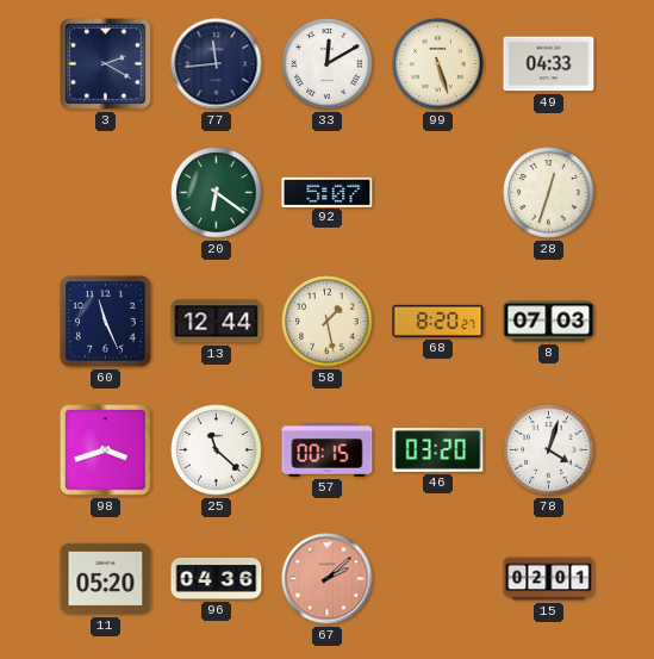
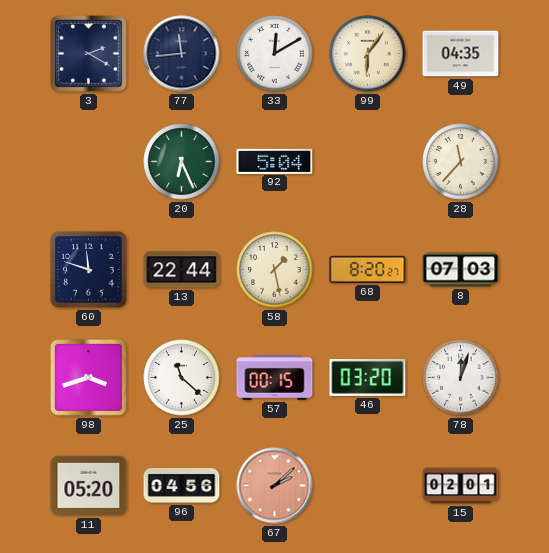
99: 5:27 -> 6:06 (368, 54)
49: 04:33 -> 04:35 (461, 54)
20: 6:21 -> 6:26 (182, 162)
92: 5:07 -> 5:04 (275, 161)
28: 12:33 -> 11:37 (461, 162)
60: 11:26 -> 11:48 (89, 270)
13: 12:44 -> 22:44 (182, 270)
78: 4:03 -> 12:03 (461, 378)
96: 04:36 -> 04:56 (182, 486)
